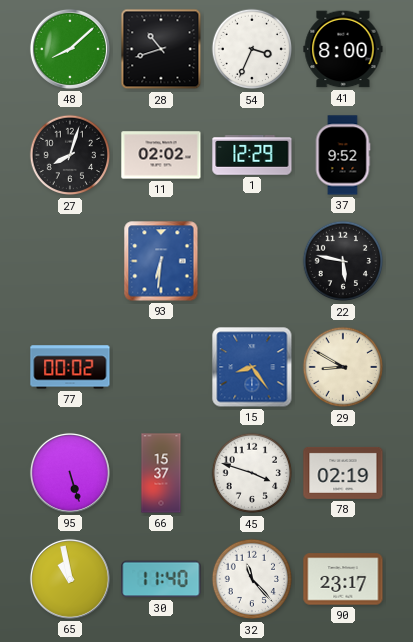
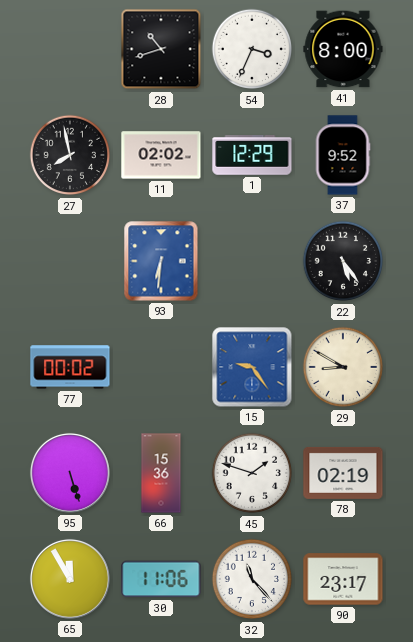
48: 8:08 -> none (70, 49)
27: 8:03 -> 7:58 (69, 155)
22: 5:47 -> 5:24 (342, 261)
15: 8:24 -> 9:24 (252, 367)
66: 15:37 -> 15:36 (161, 473)
45: 3:48 -> 1:48 (251, 473)
65: 10:58 -> 11:55 (70, 579)
30: 11:40 -> 11:06 (161, 579)
